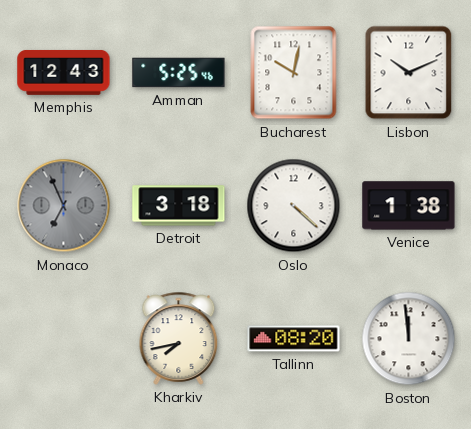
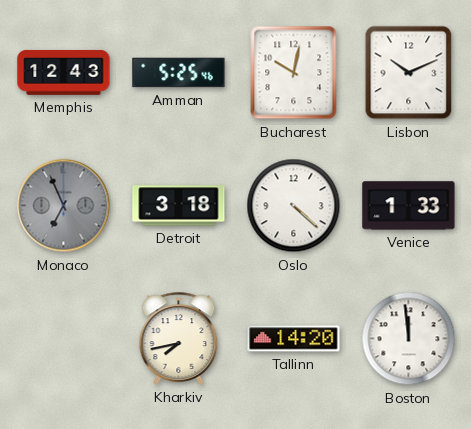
Venice: 1:38 -> 1:33 (409, 206)
Tallinn: 08:20 -> 14:20 (294, 339)
